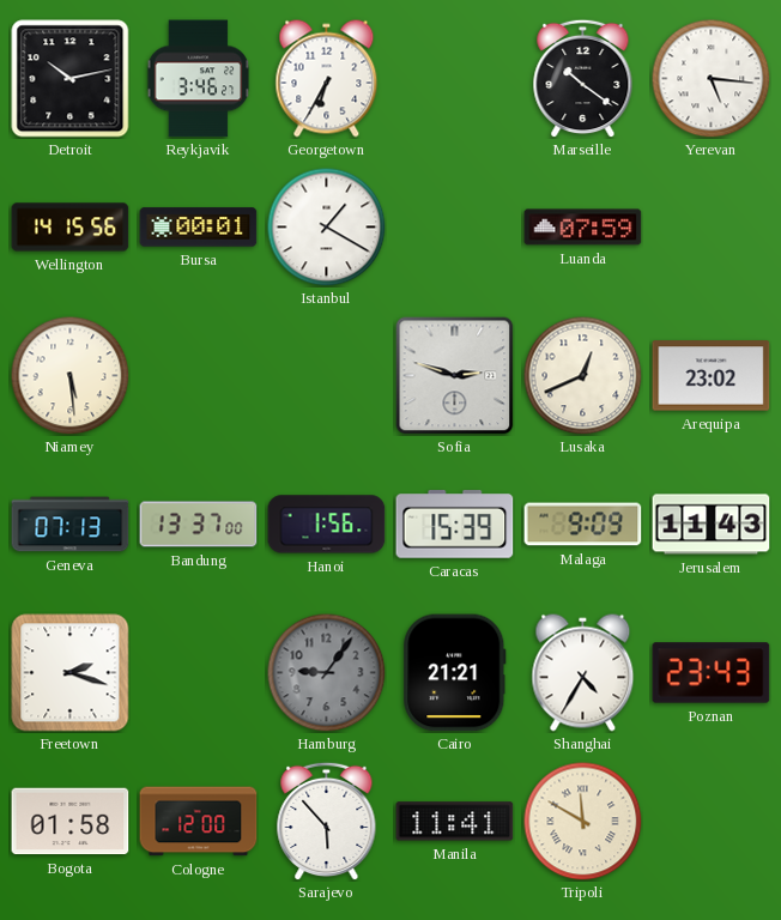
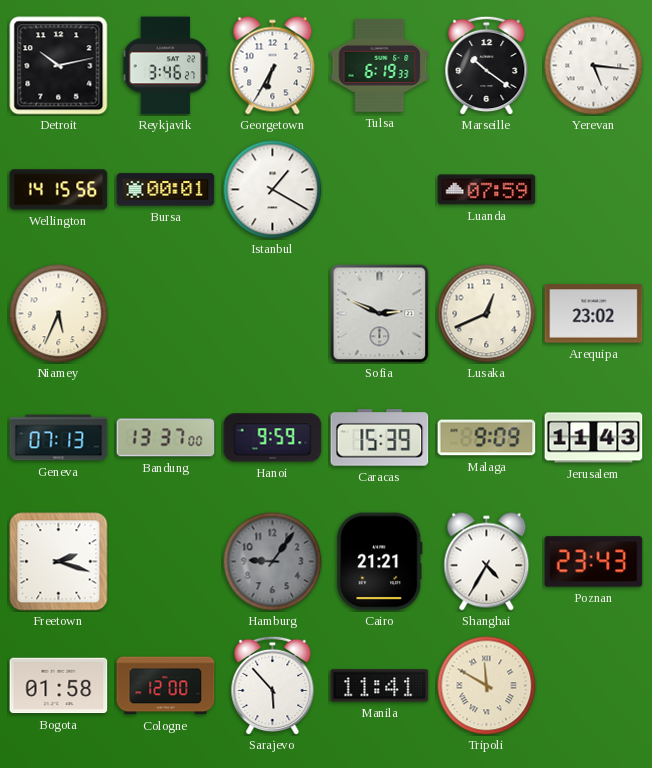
Tulsa: none -> 6:19 (380, 65)
Niamey: 5:29 -> 5:34 (59, 314)
Sofia: 2:48 -> 2:49 (380, 314)
Hanoi: 1:56 -> 9:59 (273, 438)
